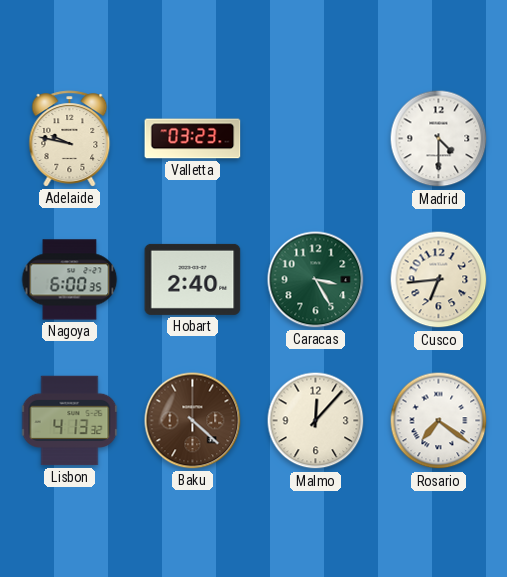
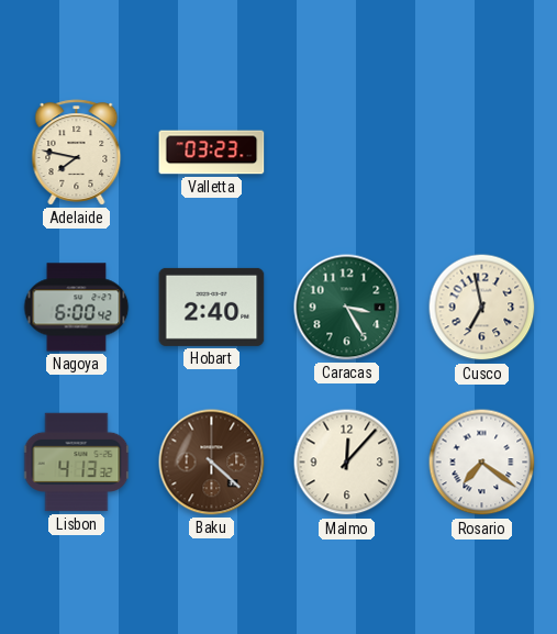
Adelaide: 9:47 -> 7:47 (77, 153)
Madrid: 4:30 -> none (439, 139)
Nagoya: 6:00:35 -> 6:00:42 (77, 308)
Cusco: 6:44 -> 6:58 (482, 308)
